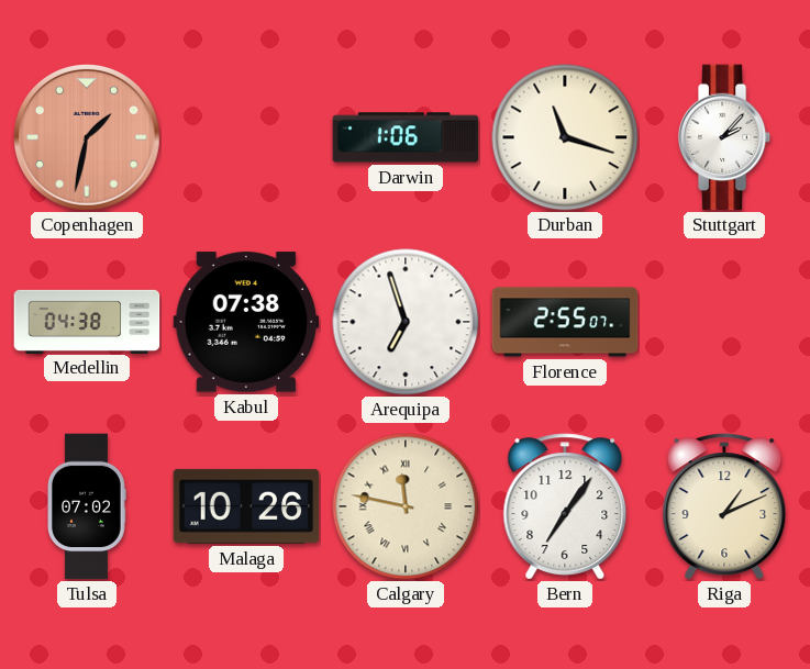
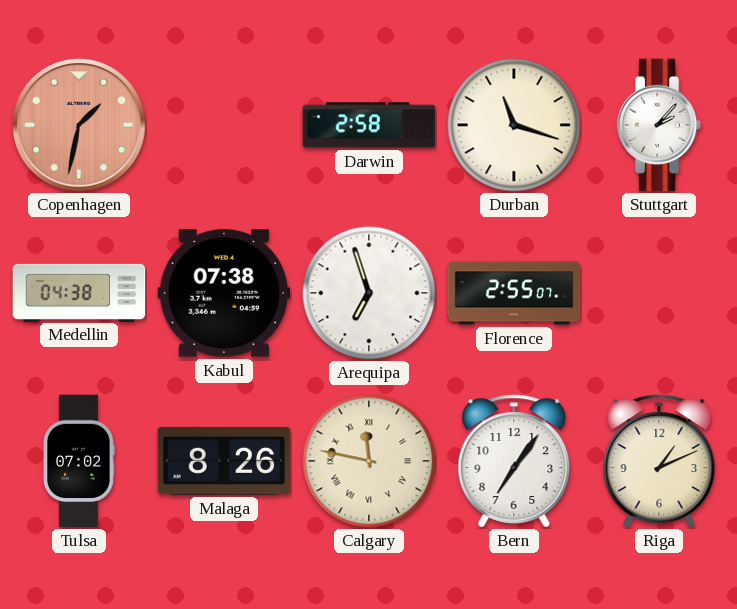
Darwin: 1:06 -> 2:58 (369, 125)
Malaga: 10:26 -> 8:26 (224, 461)
